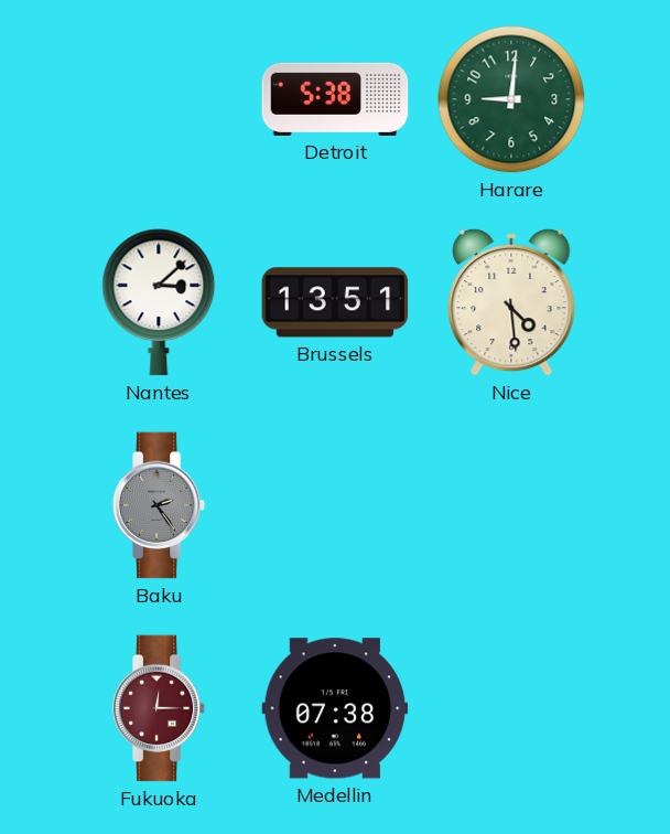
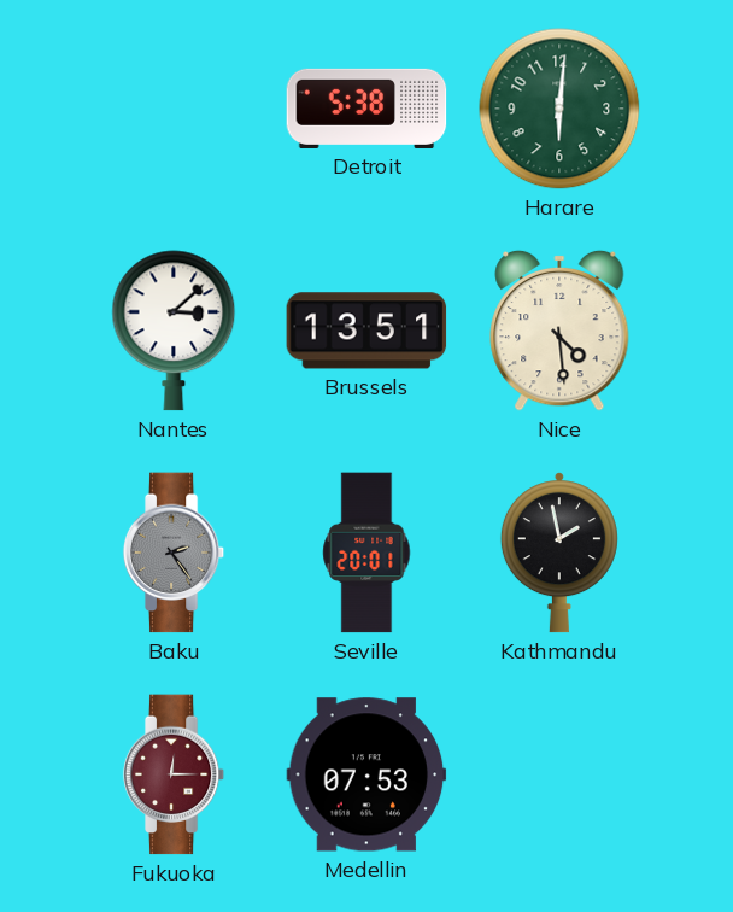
Harare: 9:01 -> 6:01 (559, 109)
Seville: none -> 20:01 (366, 553)
Kathmandu: none -> 1:58 (559, 553)
Medellin: 07:38 -> 07:53 (366, 774)
